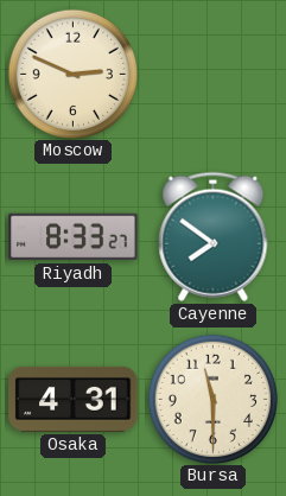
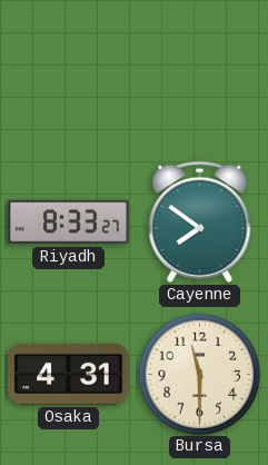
Moscow: 2:49 -> none (72, 74)
